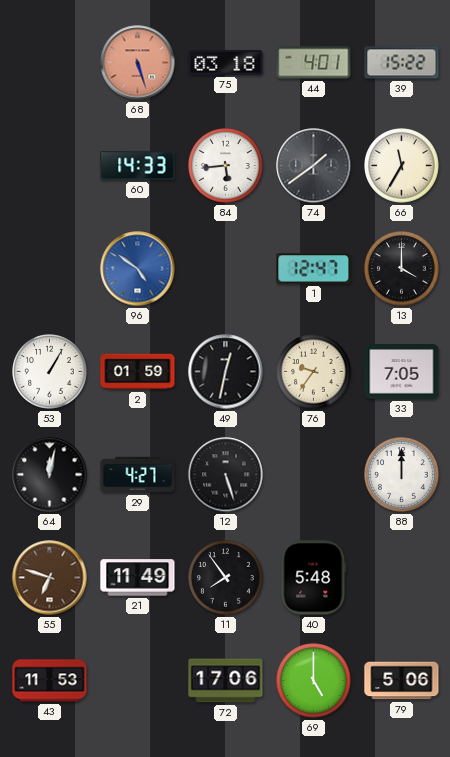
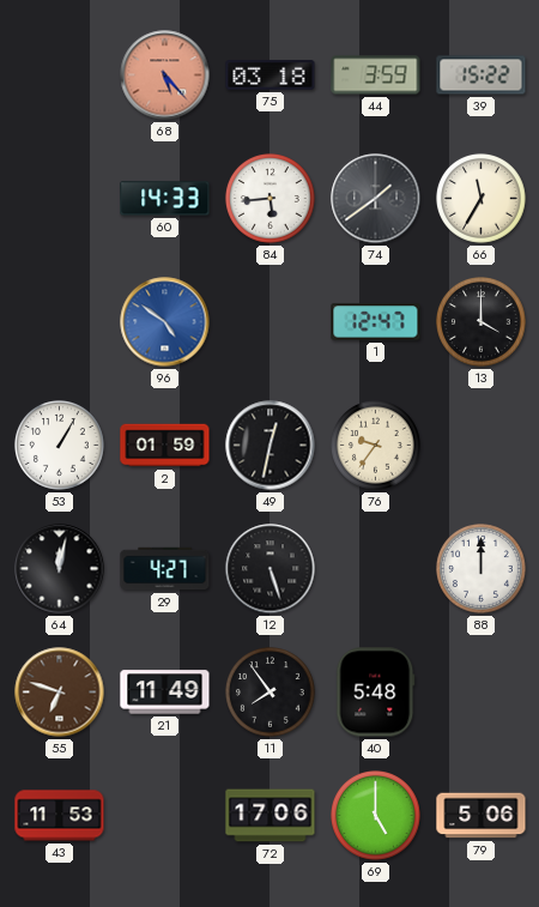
68: 5:27 -> 5:23 (165, 75)
44: 4:01 -> 3:59 (376, 75)
33: 7:05 -> none (402, 372)
